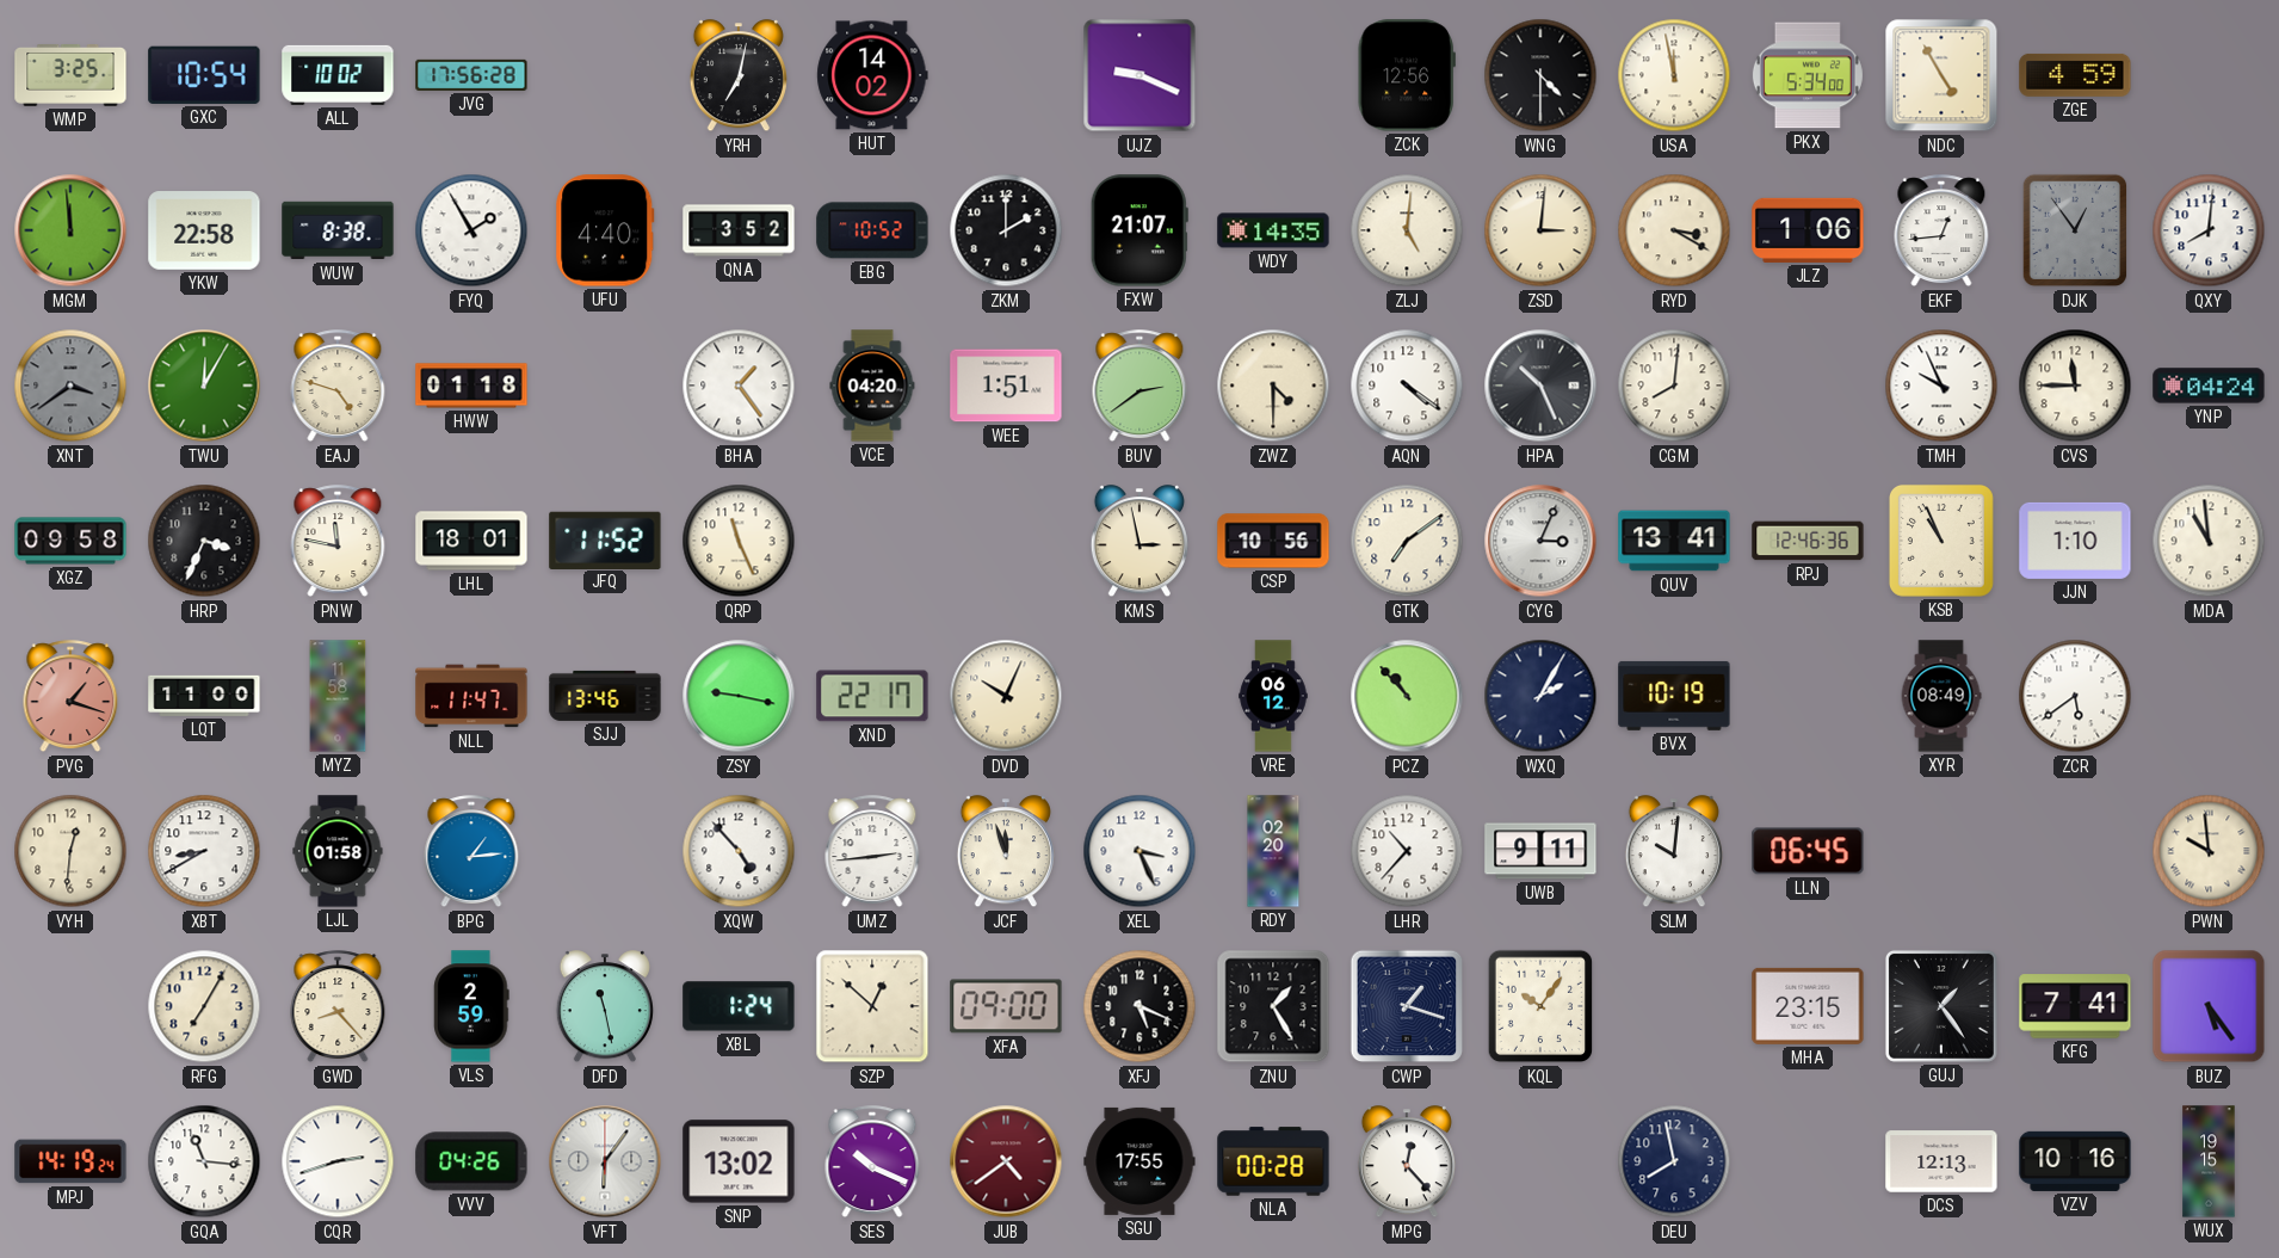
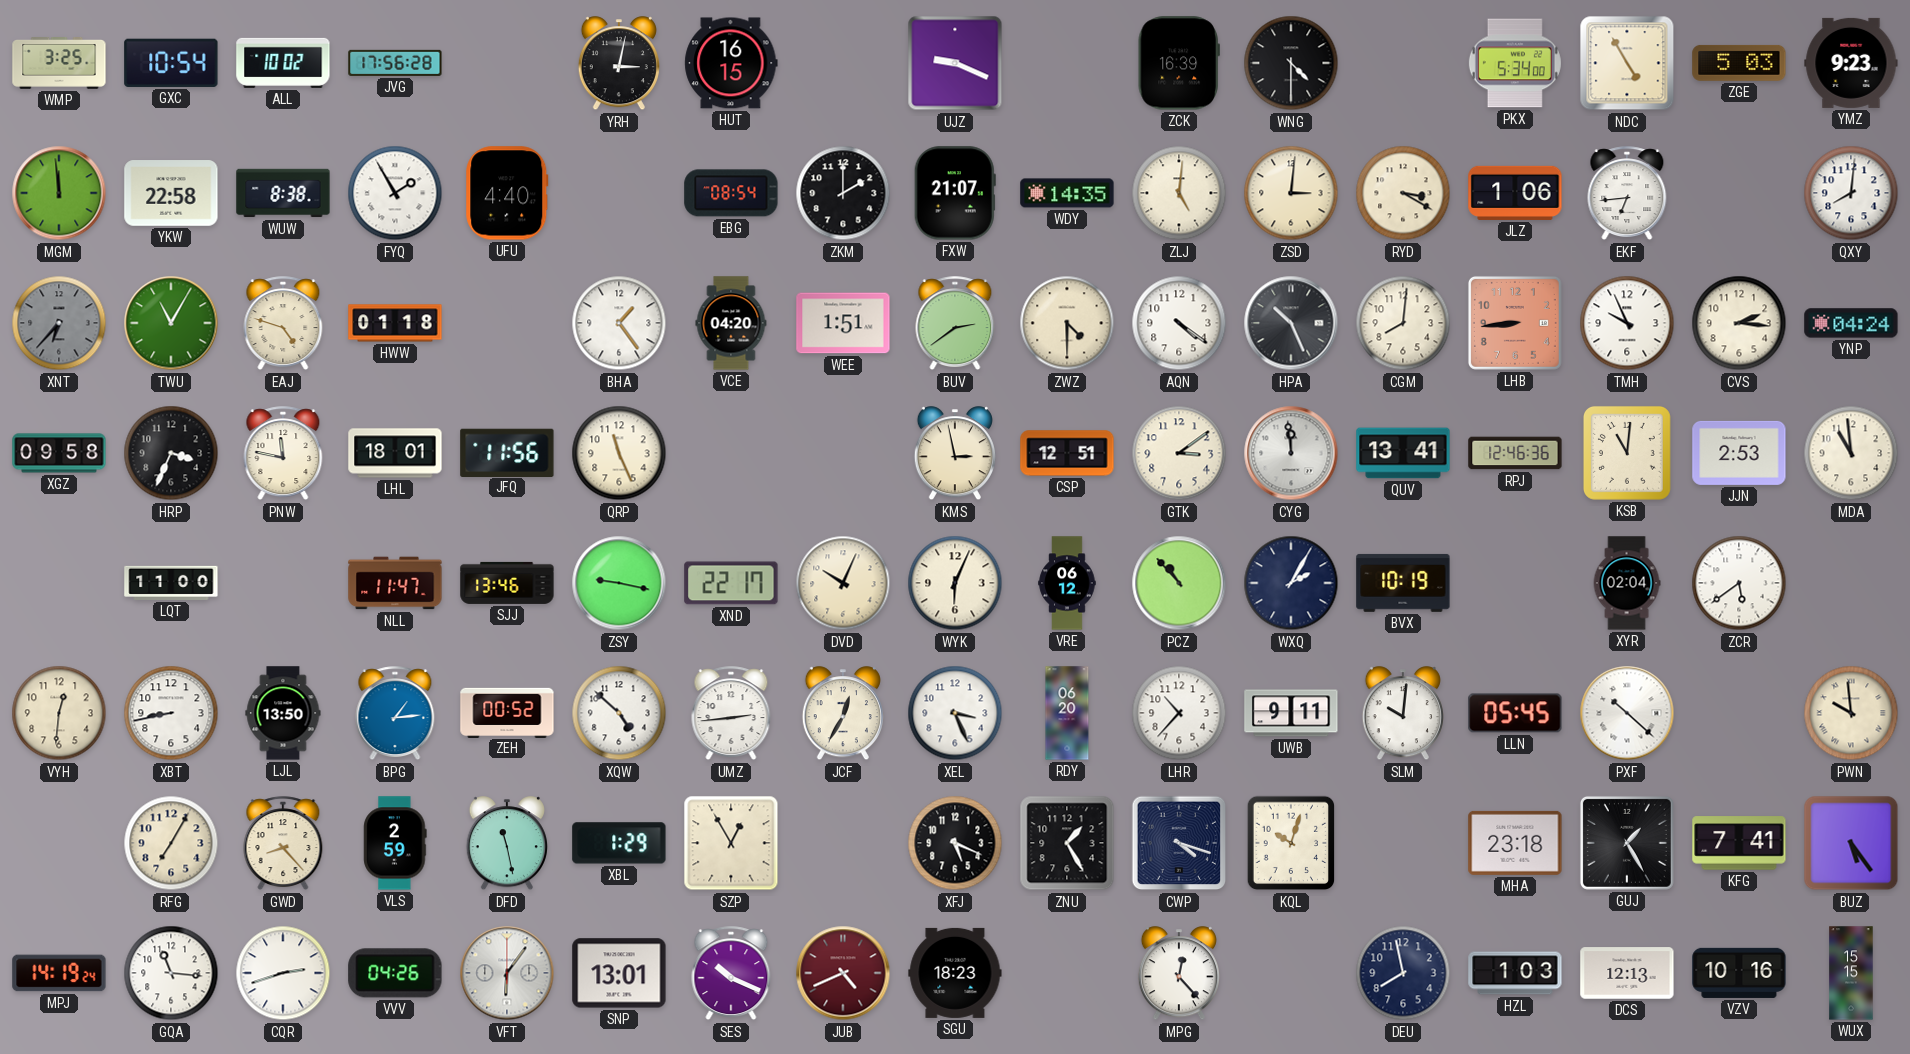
YRH: 7:02 -> 3:02 (619, 64)
HUT: 14:02 -> 16:15 (731, 63)
ZCK: 12:56 -> 16:39 (1179, 63)
USA: 11:58 -> none (1674, 75)
ZGE: 4:59 -> 5:03 (1739, 63)
YMZ: none -> 9:23 (1851, 63)
QNA: 3:52 -> none (739, 230)
EBG: 10:52 -> 08:54 (731, 193)
EKF: 12:44 -> 6:44 (1627, 194)
DJK: 12:54 -> none (2075, 230)
XNT: 3:39 -> 6:37 (59, 323)
TWU: 12:05 -> 11:05 (171, 323)
LHB: none -> 8:44 (1515, 323)
CVS: 11:45 -> 2:16 (1739, 323)
JFQ: 11:52 -> 11:56 (507, 452)
CSP: 10:56 -> 12:51 (1067, 453)
GTK: 7:09 -> 3:09 (1179, 453)
CYG: 3:04 -> 11:59 (1291, 453)
KSB: 10:56 -> 11:01 (1627, 453)
JJN: 1:10 -> 2:53 (1739, 453)
PVG: 1:18 -> none (70, 697)
MYZ: 11:58 -> none (338, 696)
WYK: none -> 6:04 (955, 583)
XYR: 08:49 -> 02:04 (1627, 583)
XBT: 8:40 -> 8:43 (171, 713)
LJL: 01:58 -> 13:50 (283, 713)
ZEH: none -> 00:52 (507, 712)
XQW: 4:53 -> 4:52 (619, 713)
JCF: 11:57 -> 12:35 (843, 714)
RDY: 02:20 -> 06:20 (1067, 713)
LLN: 06:45 -> 05:45 (1515, 713)
PXF: none -> 10:22 (1627, 713)
XBL: 1:24 -> 1:29 (619, 843)
SZP: 12:52 -> 12:55 (731, 843)
XFA: 09:00 -> none (1006, 1006)
CWP: 1:18 -> 4:18 (1179, 843)
KQL: 10:06 -> 10:03 (1291, 843)
MHA: 23:15 -> 23:18 (1515, 843)
GUJ: 1:24 -> 1:25 (1627, 843)
SNP: 13:02 -> 13:01 (619, 973)
JUB: 4:39 -> 4:41 (843, 973)
SGU: 17:55 -> 18:23 (955, 973)
NLA: 00:28 -> none (1273, 1161)
HZL: none -> 1:03 (1515, 973)
WUX: 19:15 -> 15:15 (1851, 973)
